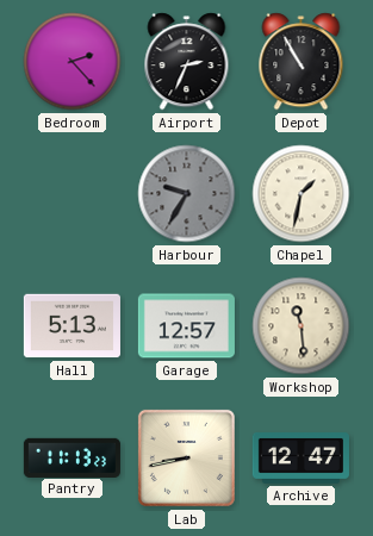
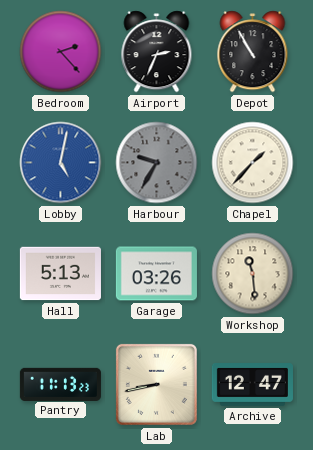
Lobby: none -> 5:02 (61, 163)
Chapel: 1:32 -> 1:37 (253, 163)
Garage: 12:57 -> 03:26 (156, 274)
